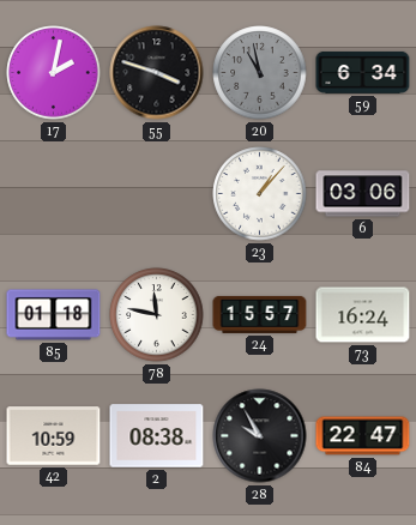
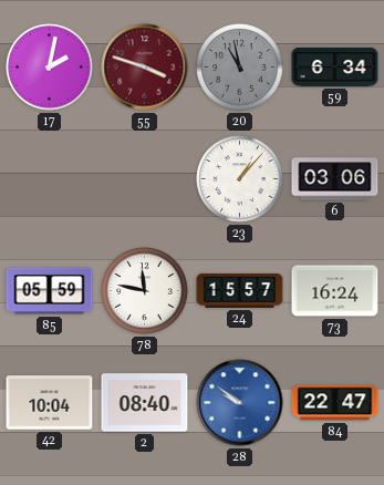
55 dial: black -> burgundy (145, 68)
85: 01:18 -> 05:59 (50, 291)
42: 10:59 -> 10:04 (50, 403)
2: 08:38 -> 08:40 (145, 403)
28: 9:55 -> 9:51 (240, 403)
28 dial: black -> blue (240, 403)
